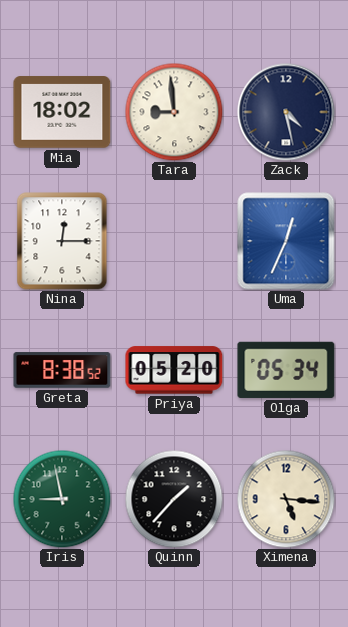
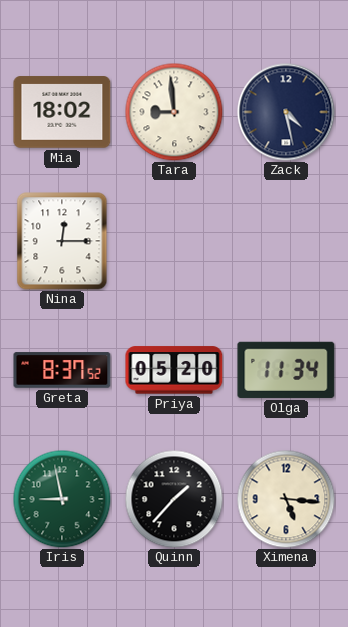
Uma: 12:34 -> none (286, 241)
Greta: 8:38 -> 8:37 (62, 370)
Olga: 05:34 -> 11:34 (286, 370)
